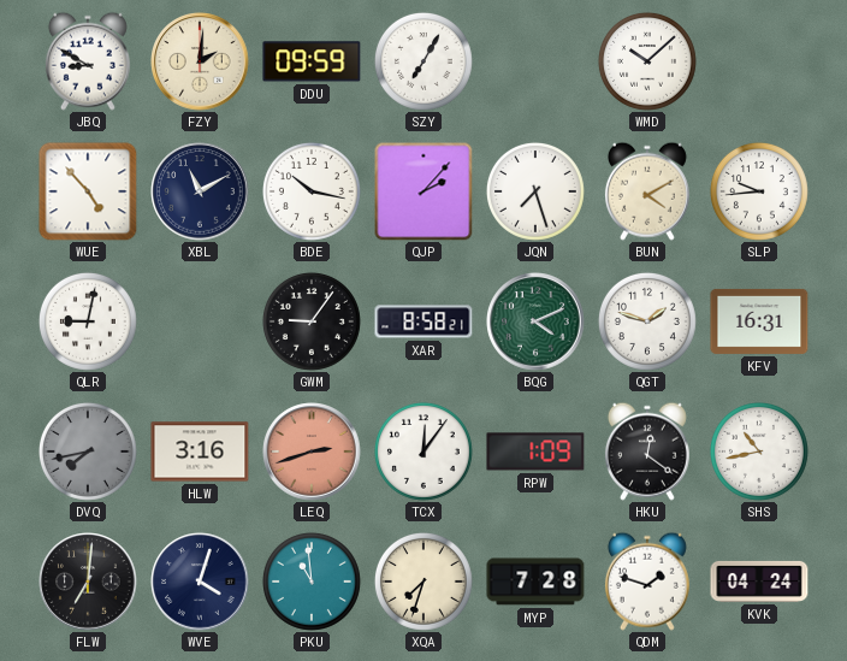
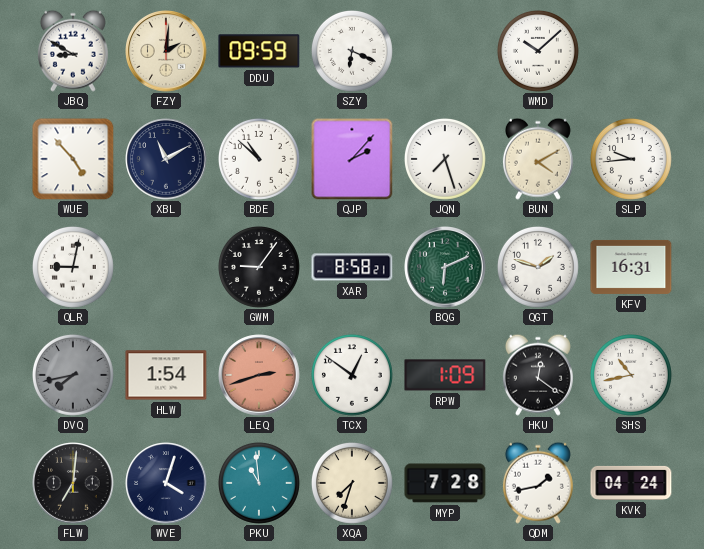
SZY: 7:05 -> 6:19 (352, 51)
BDE: 10:17 -> 10:52 (259, 159)
BQG: 4:11 -> 6:11 (445, 267)
HLW: 3:16 -> 1:54 (166, 375)
TCX: 12:06 -> 12:51 (352, 375)
QDM: 1:48 -> 1:43 (538, 483)
